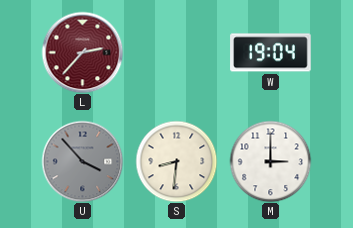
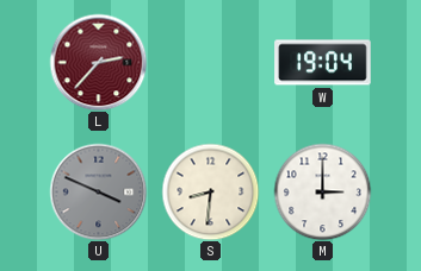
U: 3:53 -> 3:49 (98, 191)
